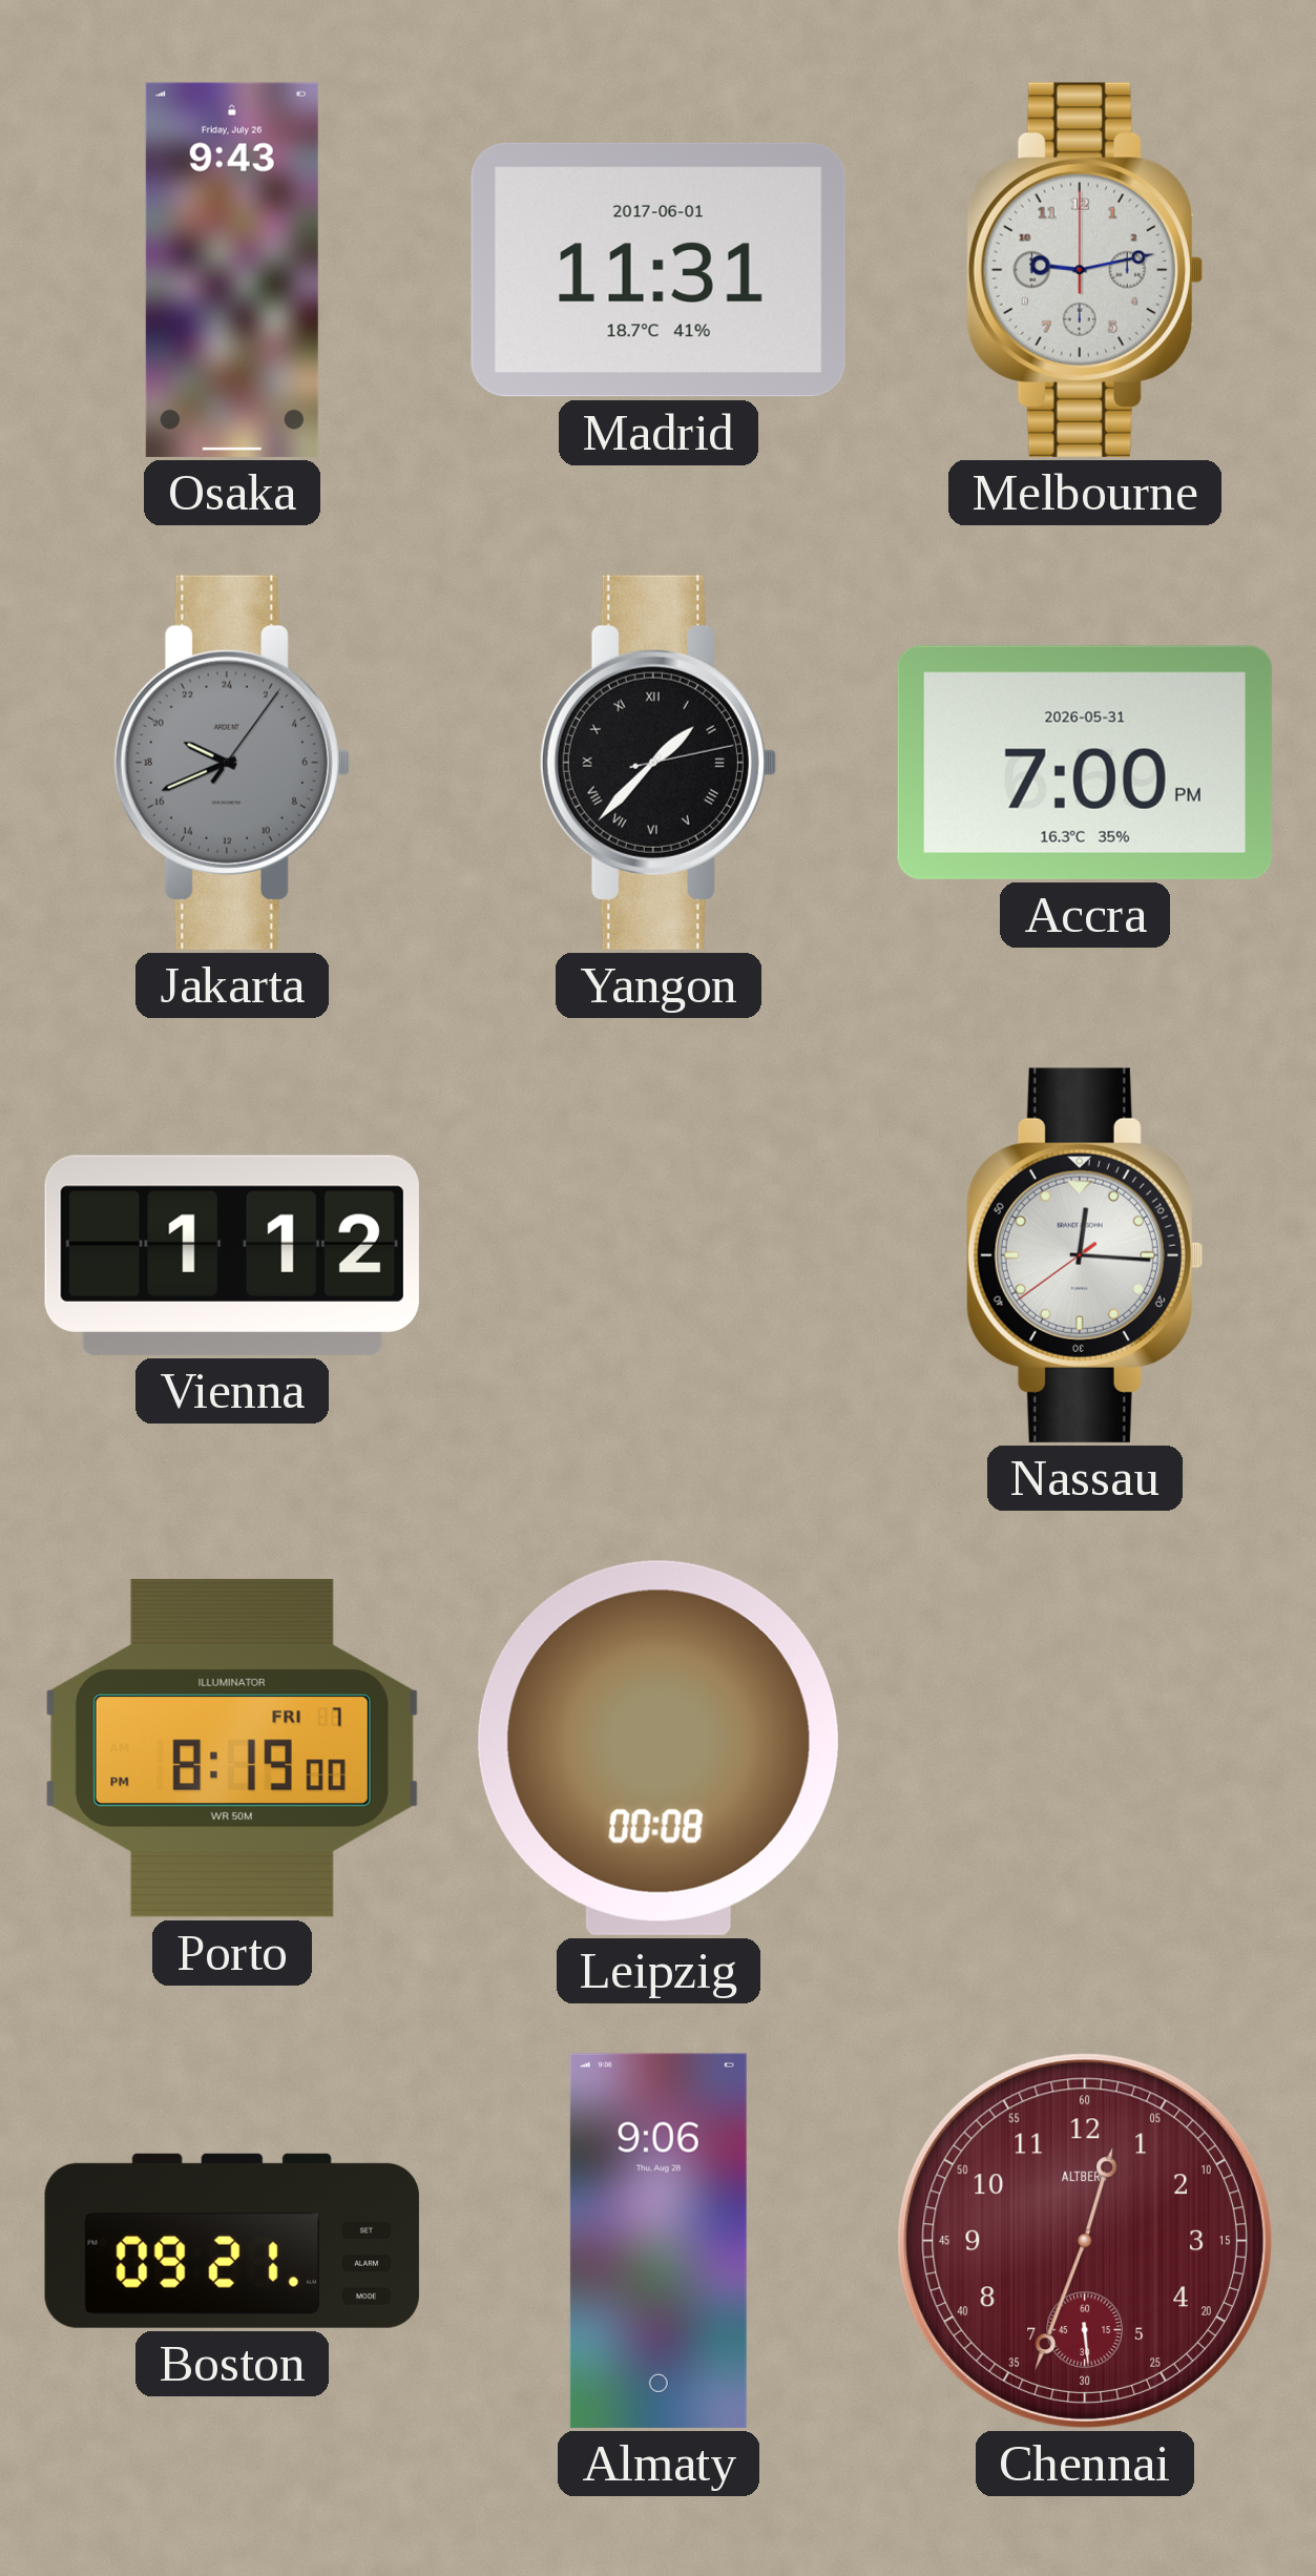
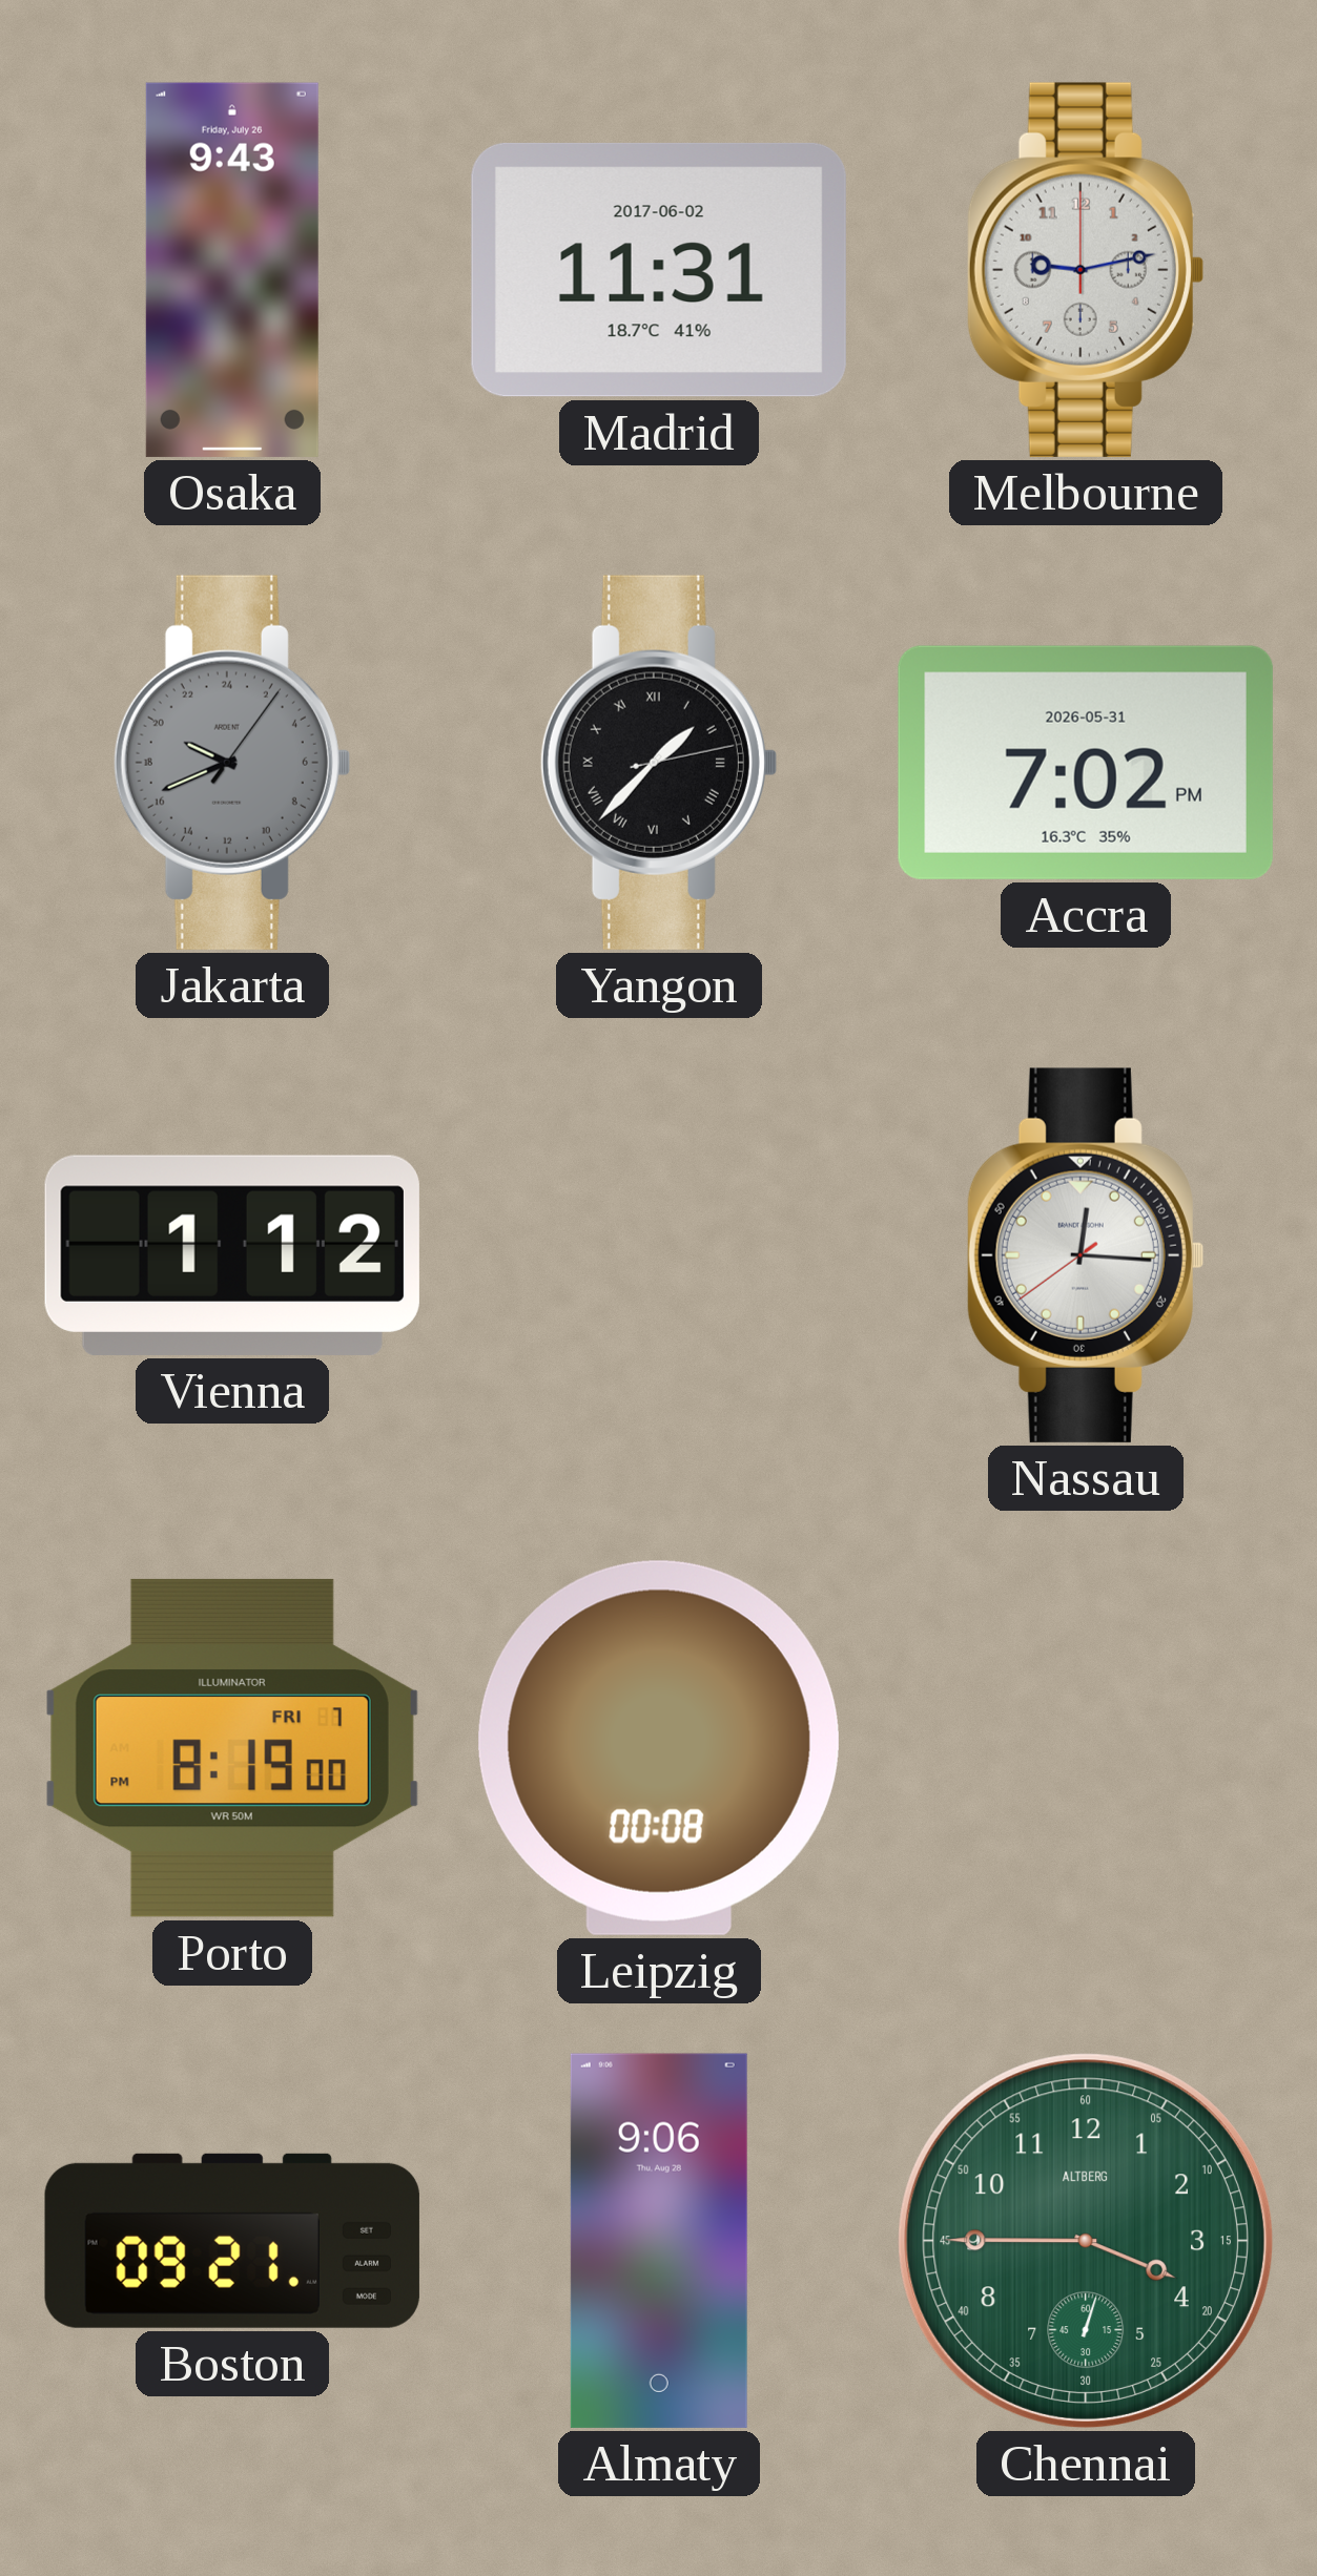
Madrid date: 2017-06-01 -> 2017-06-02 (659, 270)
Accra: 7:00 -> 7:02 (1086, 763)
Chennai: 12:33 -> 3:45 (1086, 2241)
Chennai dial: burgundy -> green (1086, 2241)
